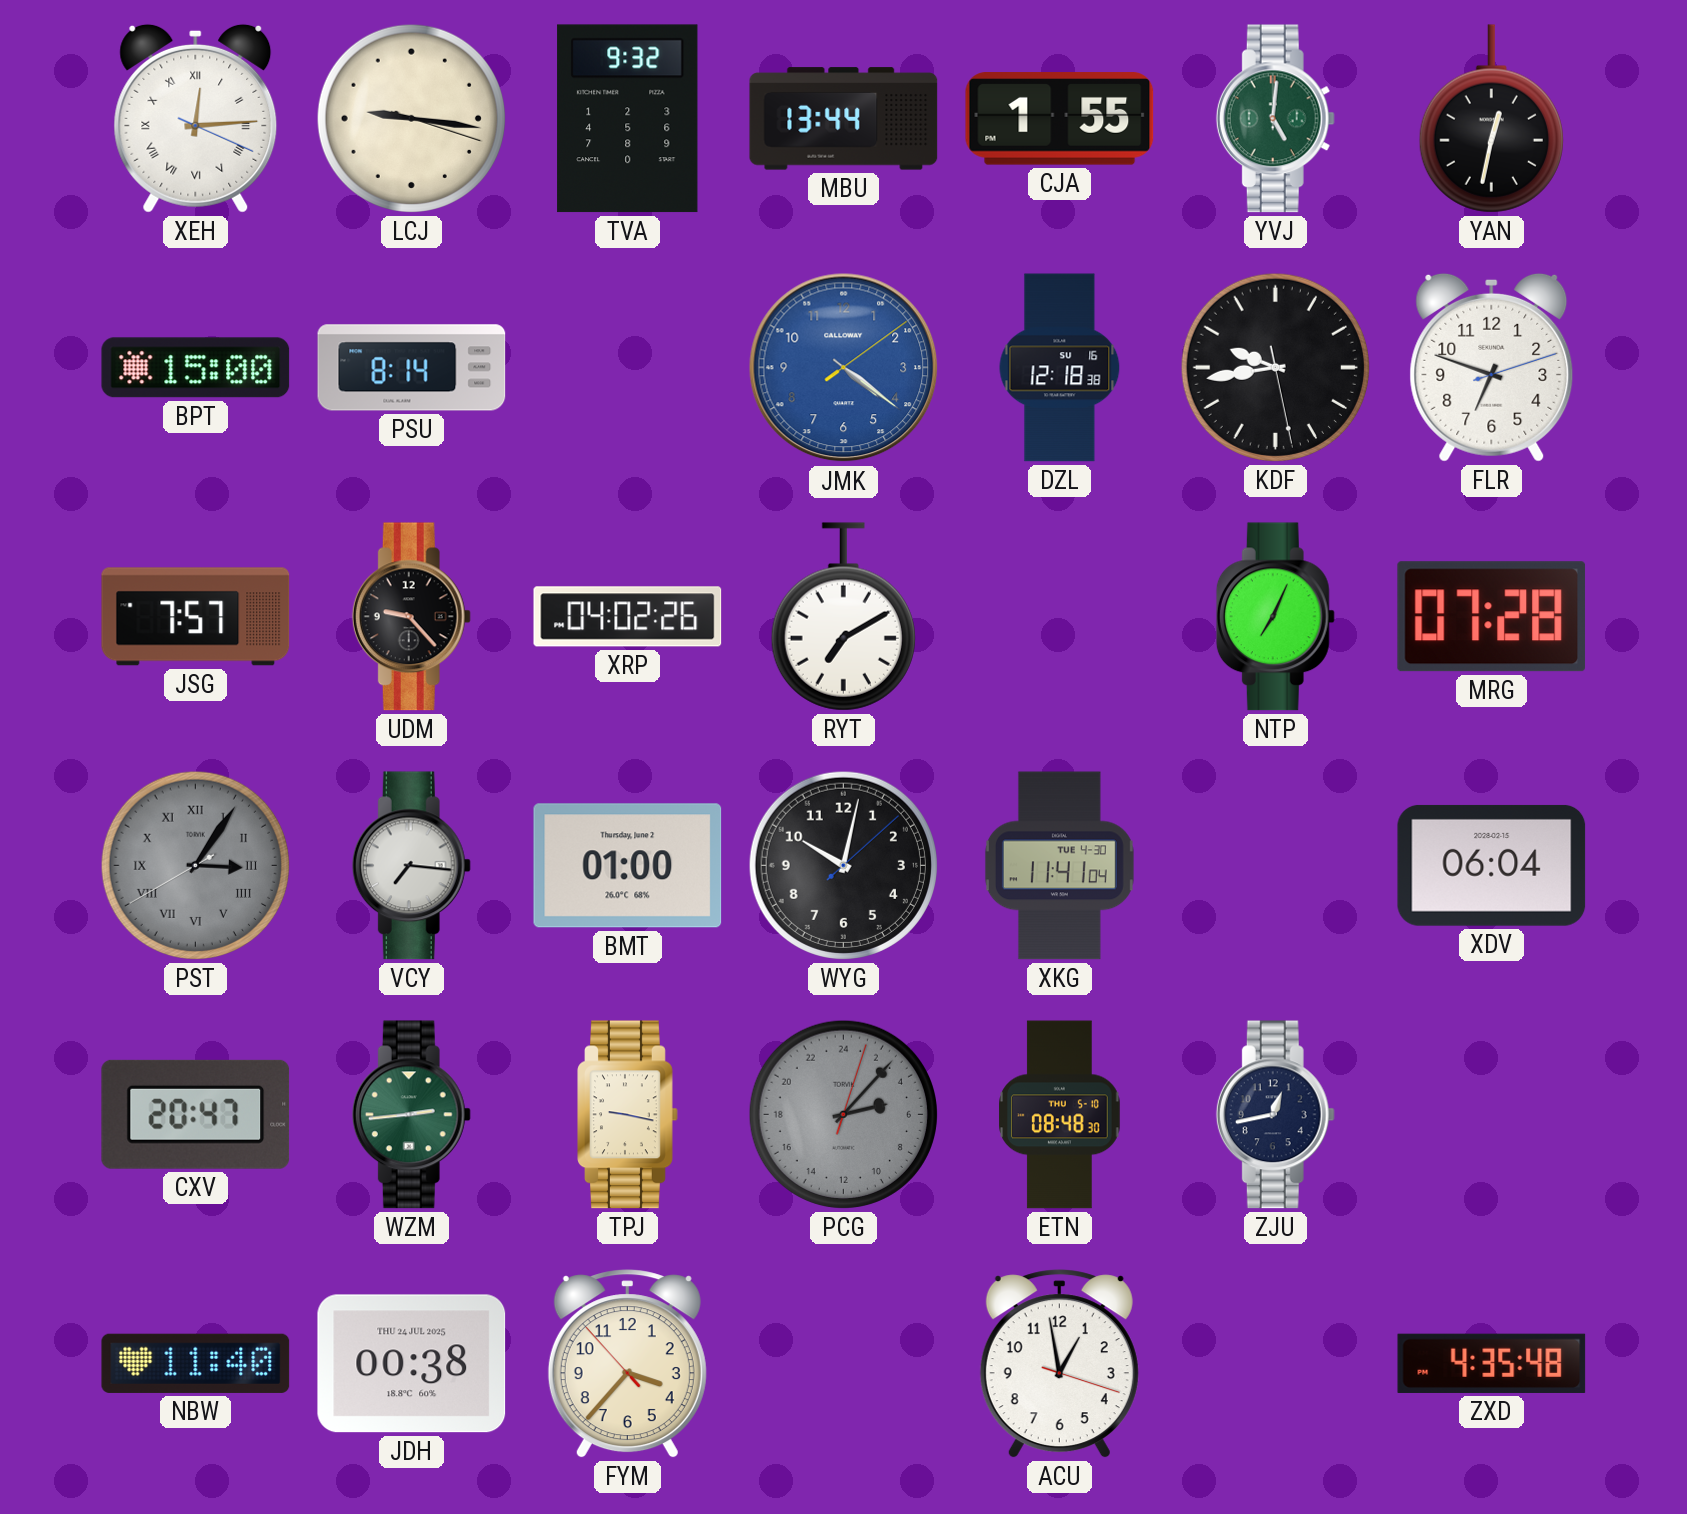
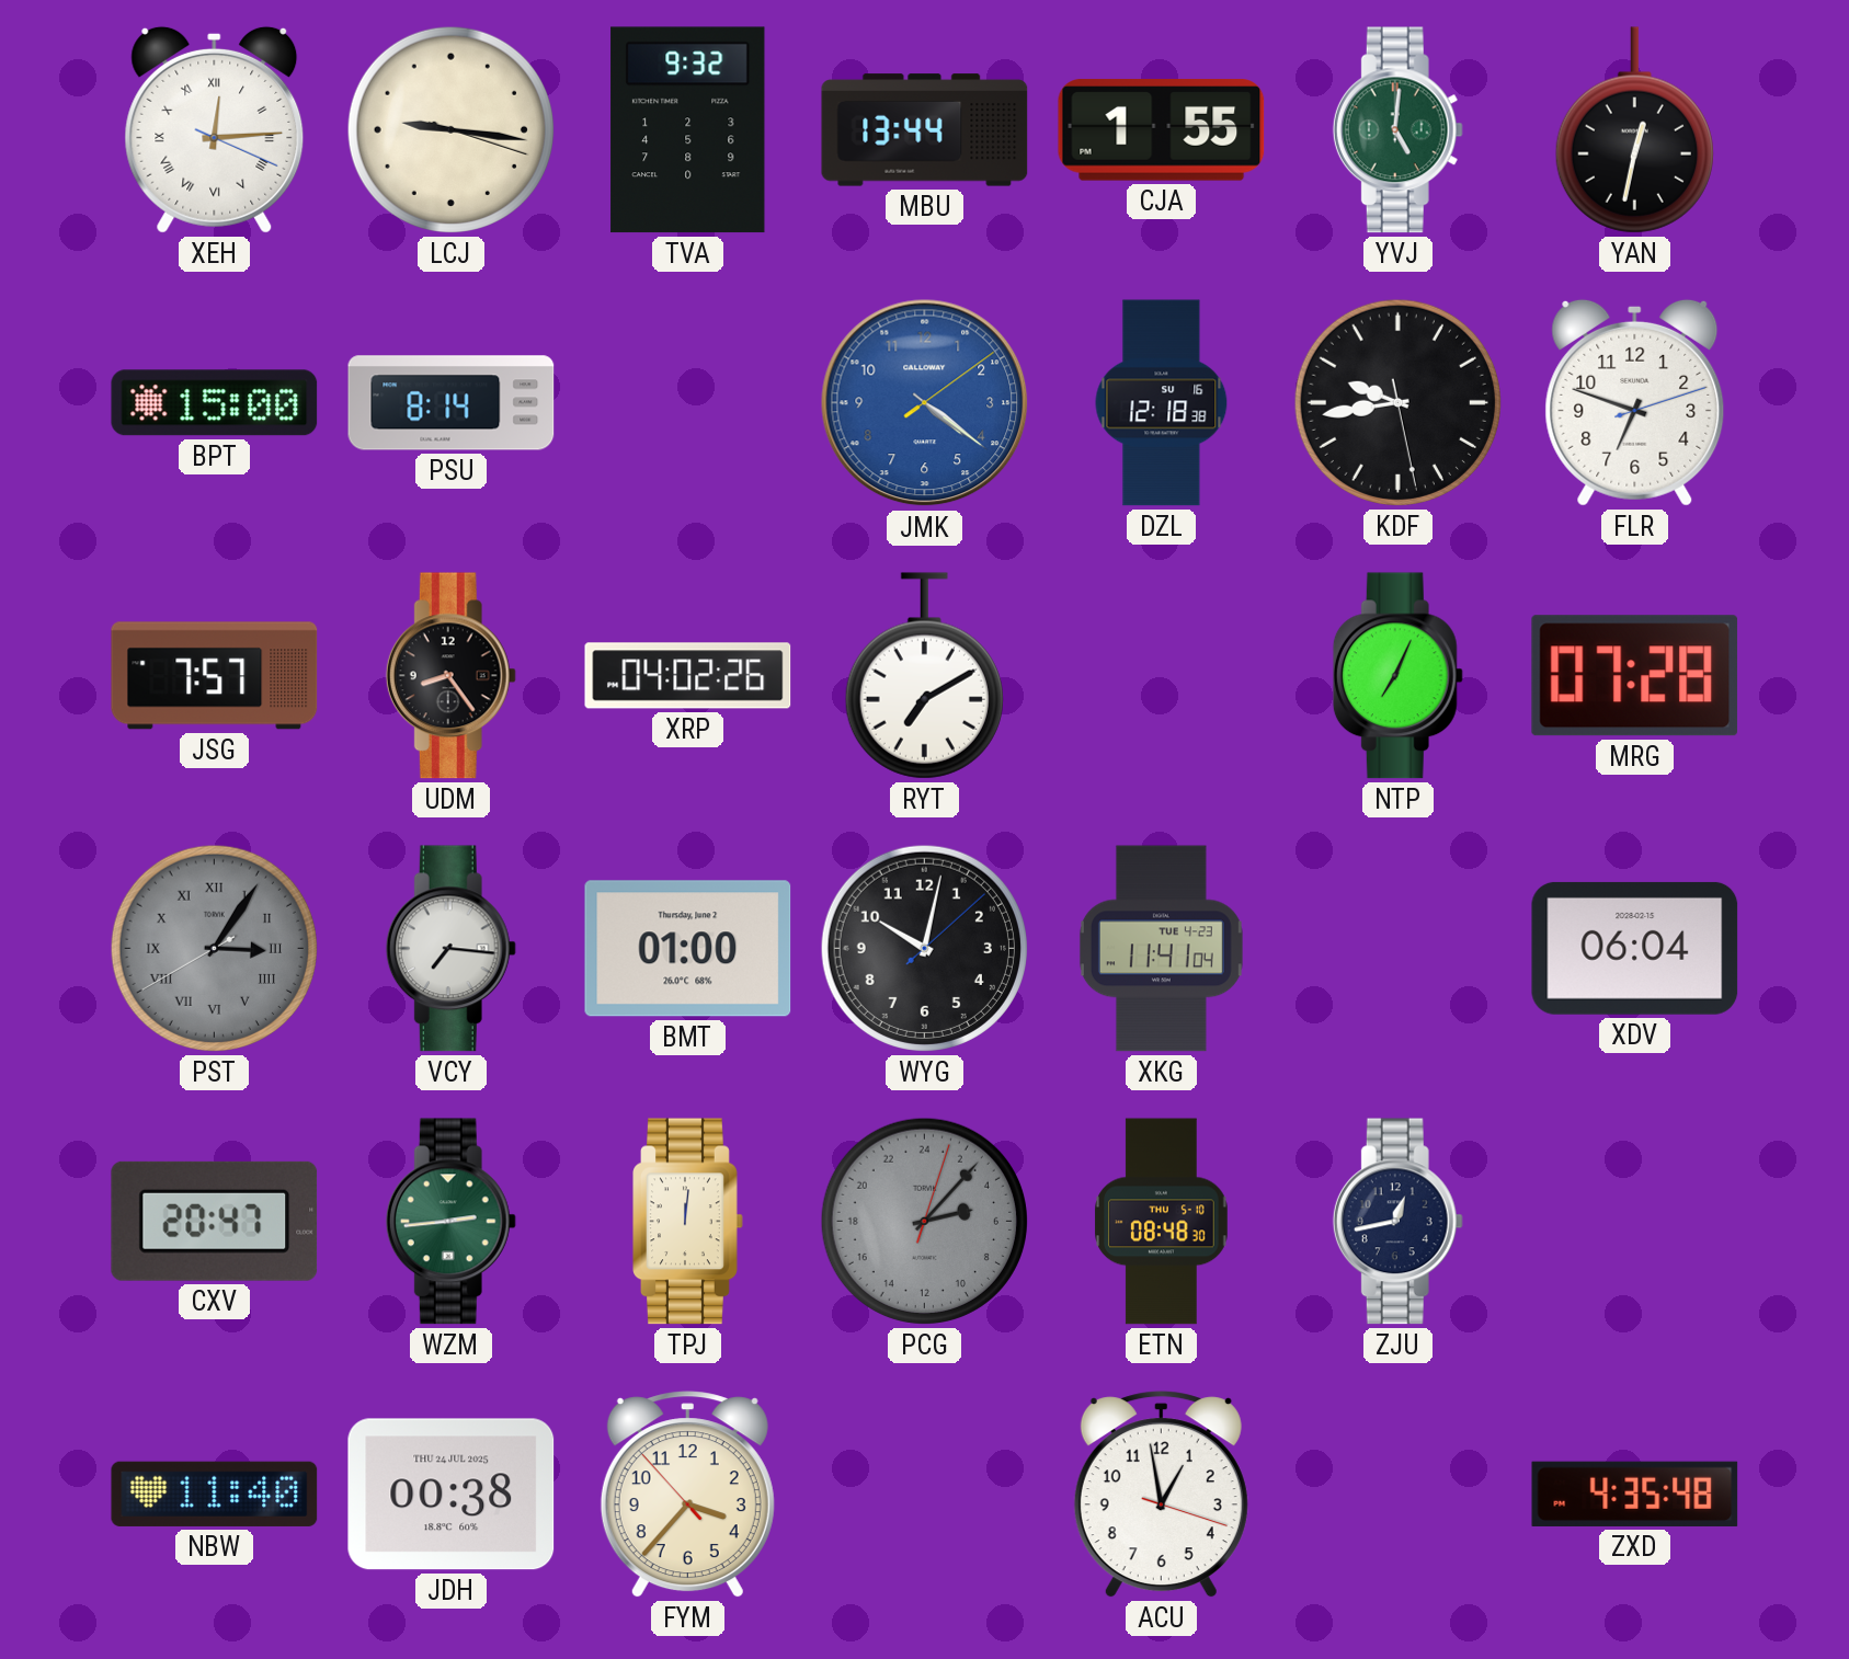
UDM: 9:23 -> 8:24 (450, 676)
XKG date: TUE 4-30 -> TUE 4-23 (1161, 949)
TPJ: 9:17 -> 12:01 (688, 1222)
